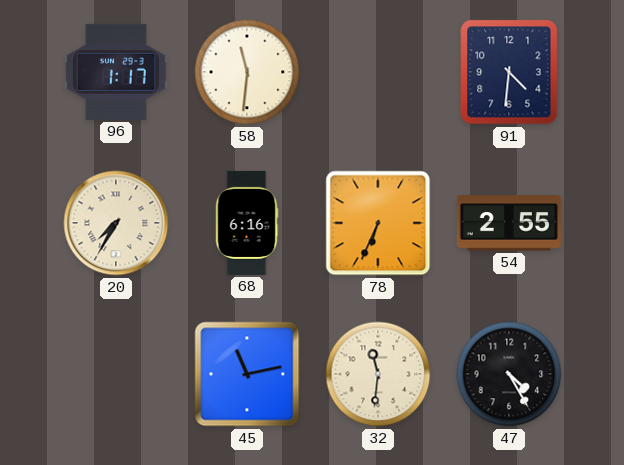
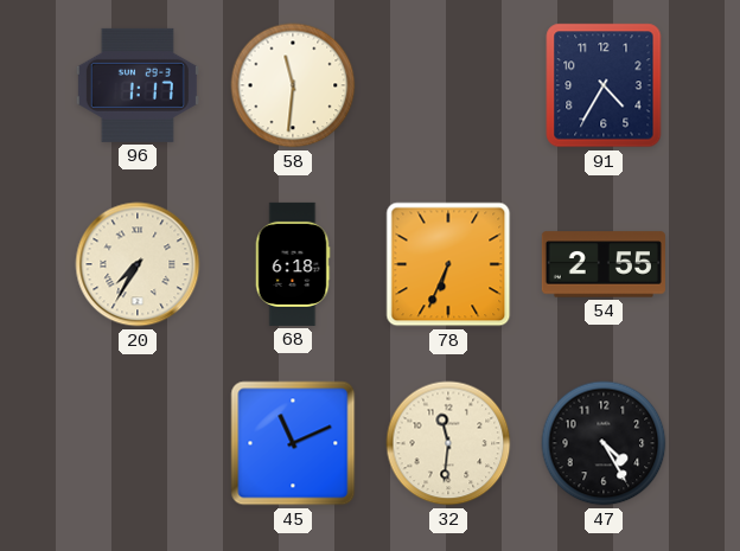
91: 4:31 -> 4:35 (604, 85)
68: 6:16 -> 6:18 (293, 264)
45: 11:13 -> 11:11 (293, 443)
